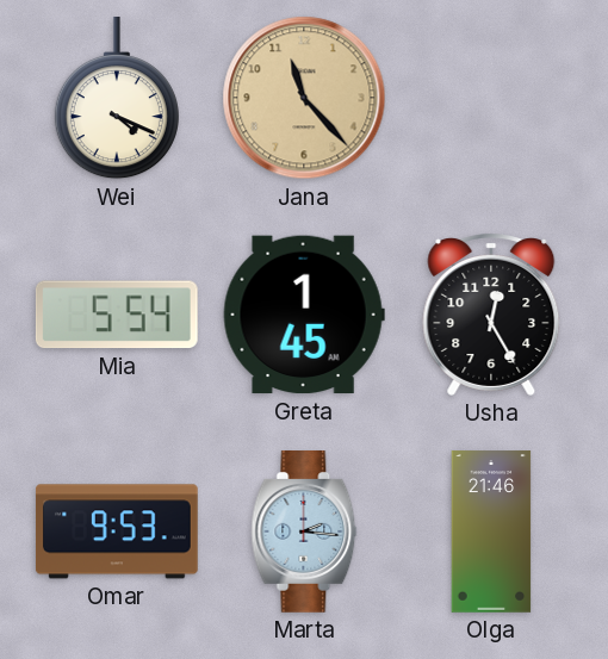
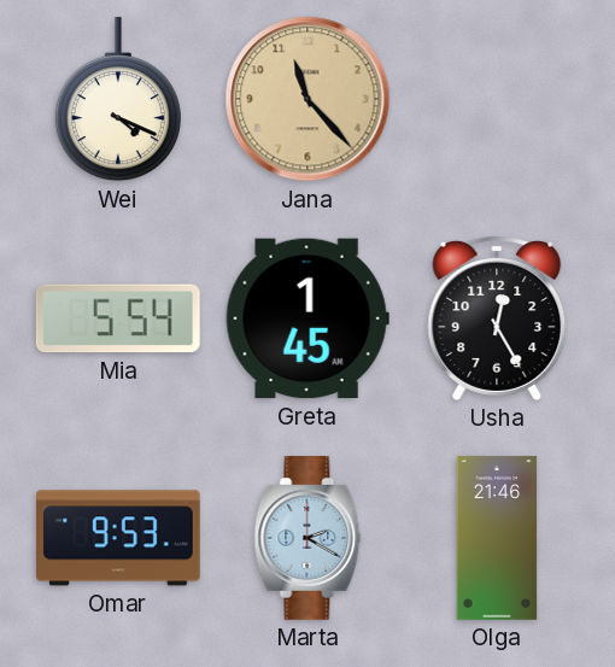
Marta: 2:16 -> 2:20 (307, 539)
